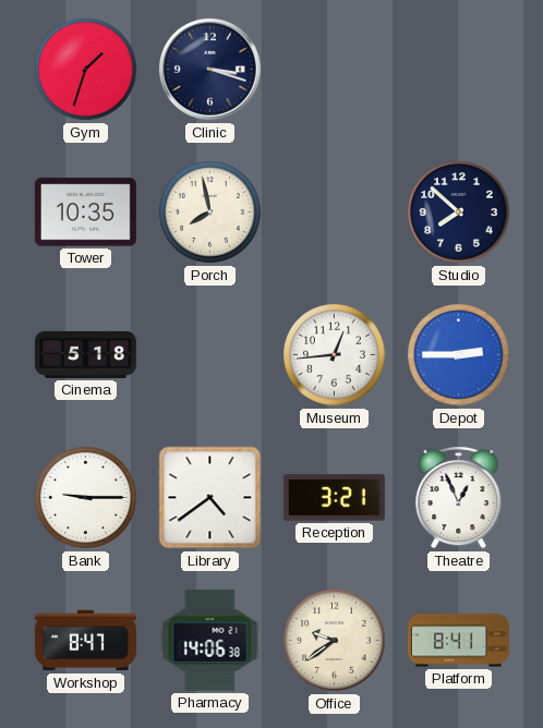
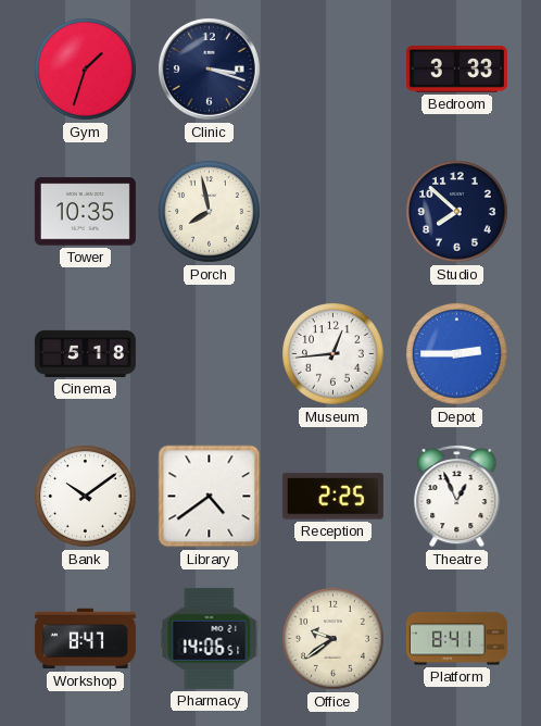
Bedroom: none -> 3:33 (456, 70)
Bank: 9:15 -> 10:09 (86, 497)
Reception: 3:21 -> 2:25 (332, 497)
Pharmacy: 14:06:38 -> 14:06:51 (210, 638)
